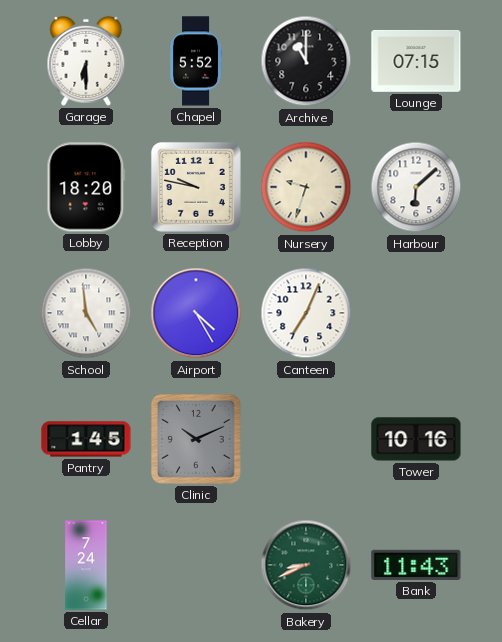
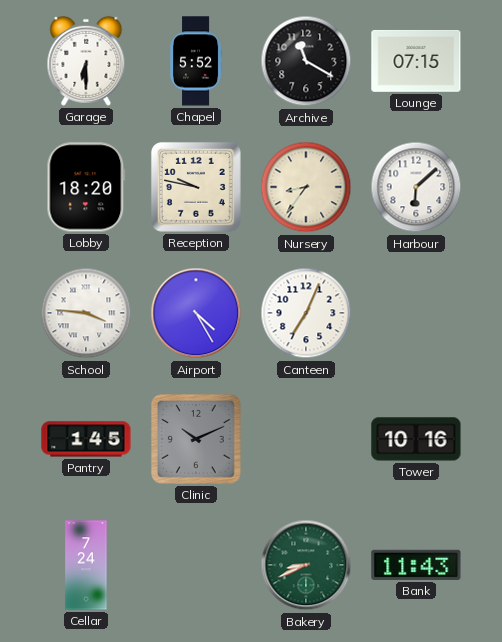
Archive: 11:00 -> 11:20 (306, 61)
Nursery: 9:33 -> 8:36 (306, 187)
School: 4:59 -> 3:46 (86, 313)
